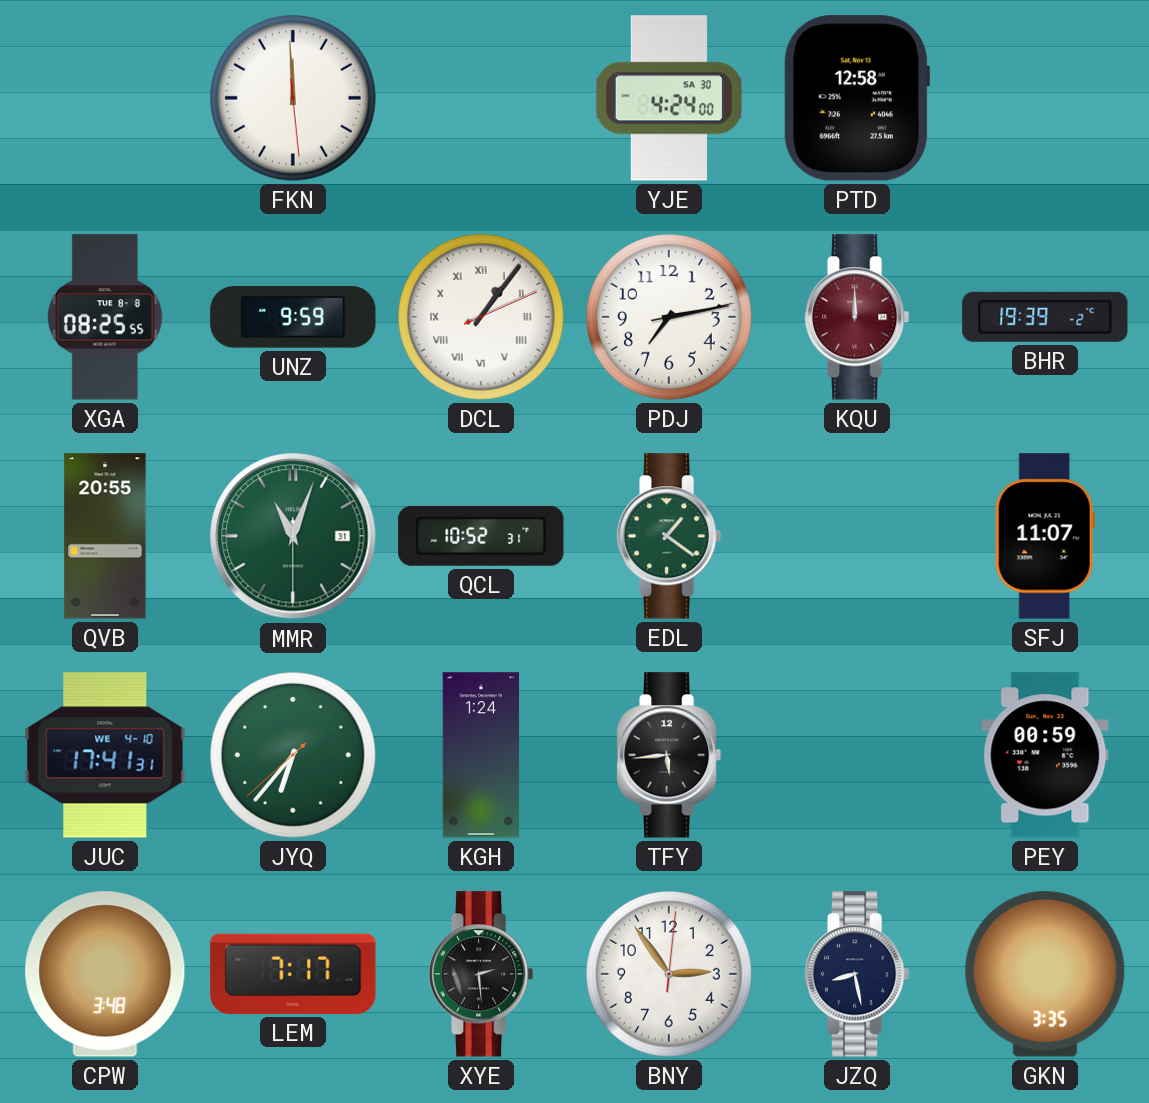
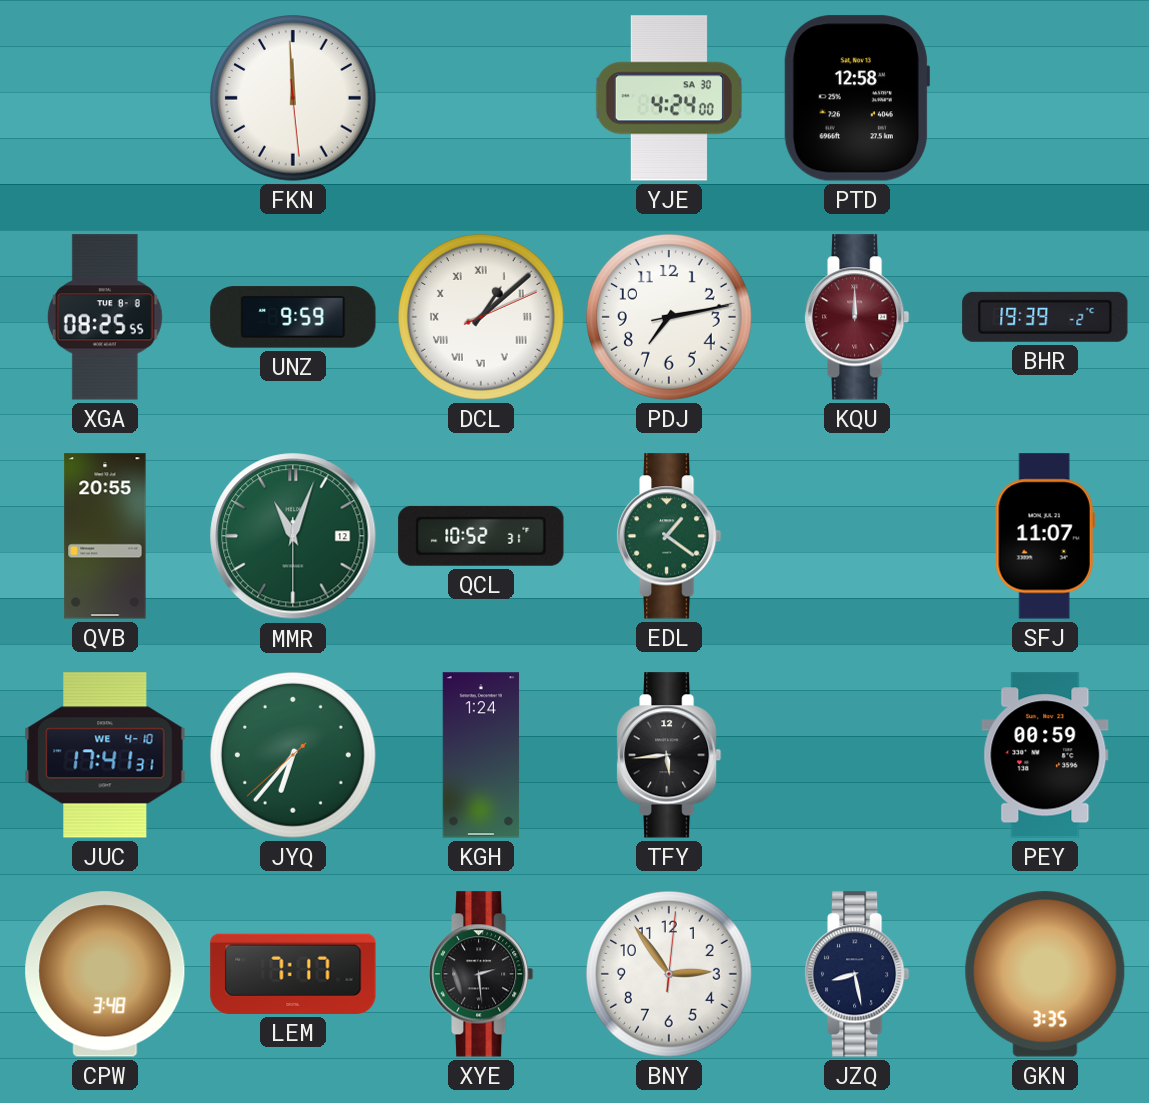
DCL: 1:06 -> 1:08 (482, 318)
MMR date: 31 -> 12 (293, 536)
